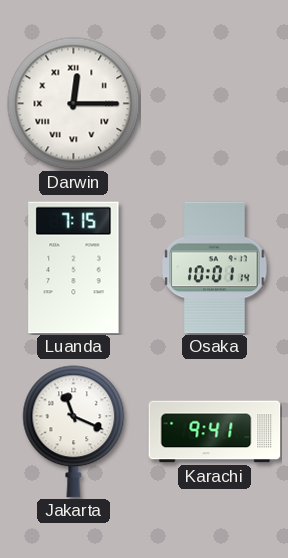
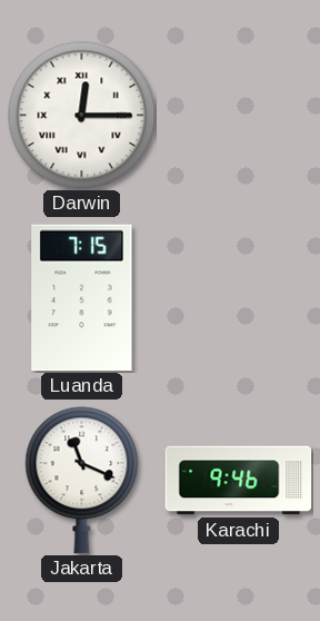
Osaka: 10:01 -> none (215, 268)
Karachi: 9:41 -> 9:46 (239, 481)
